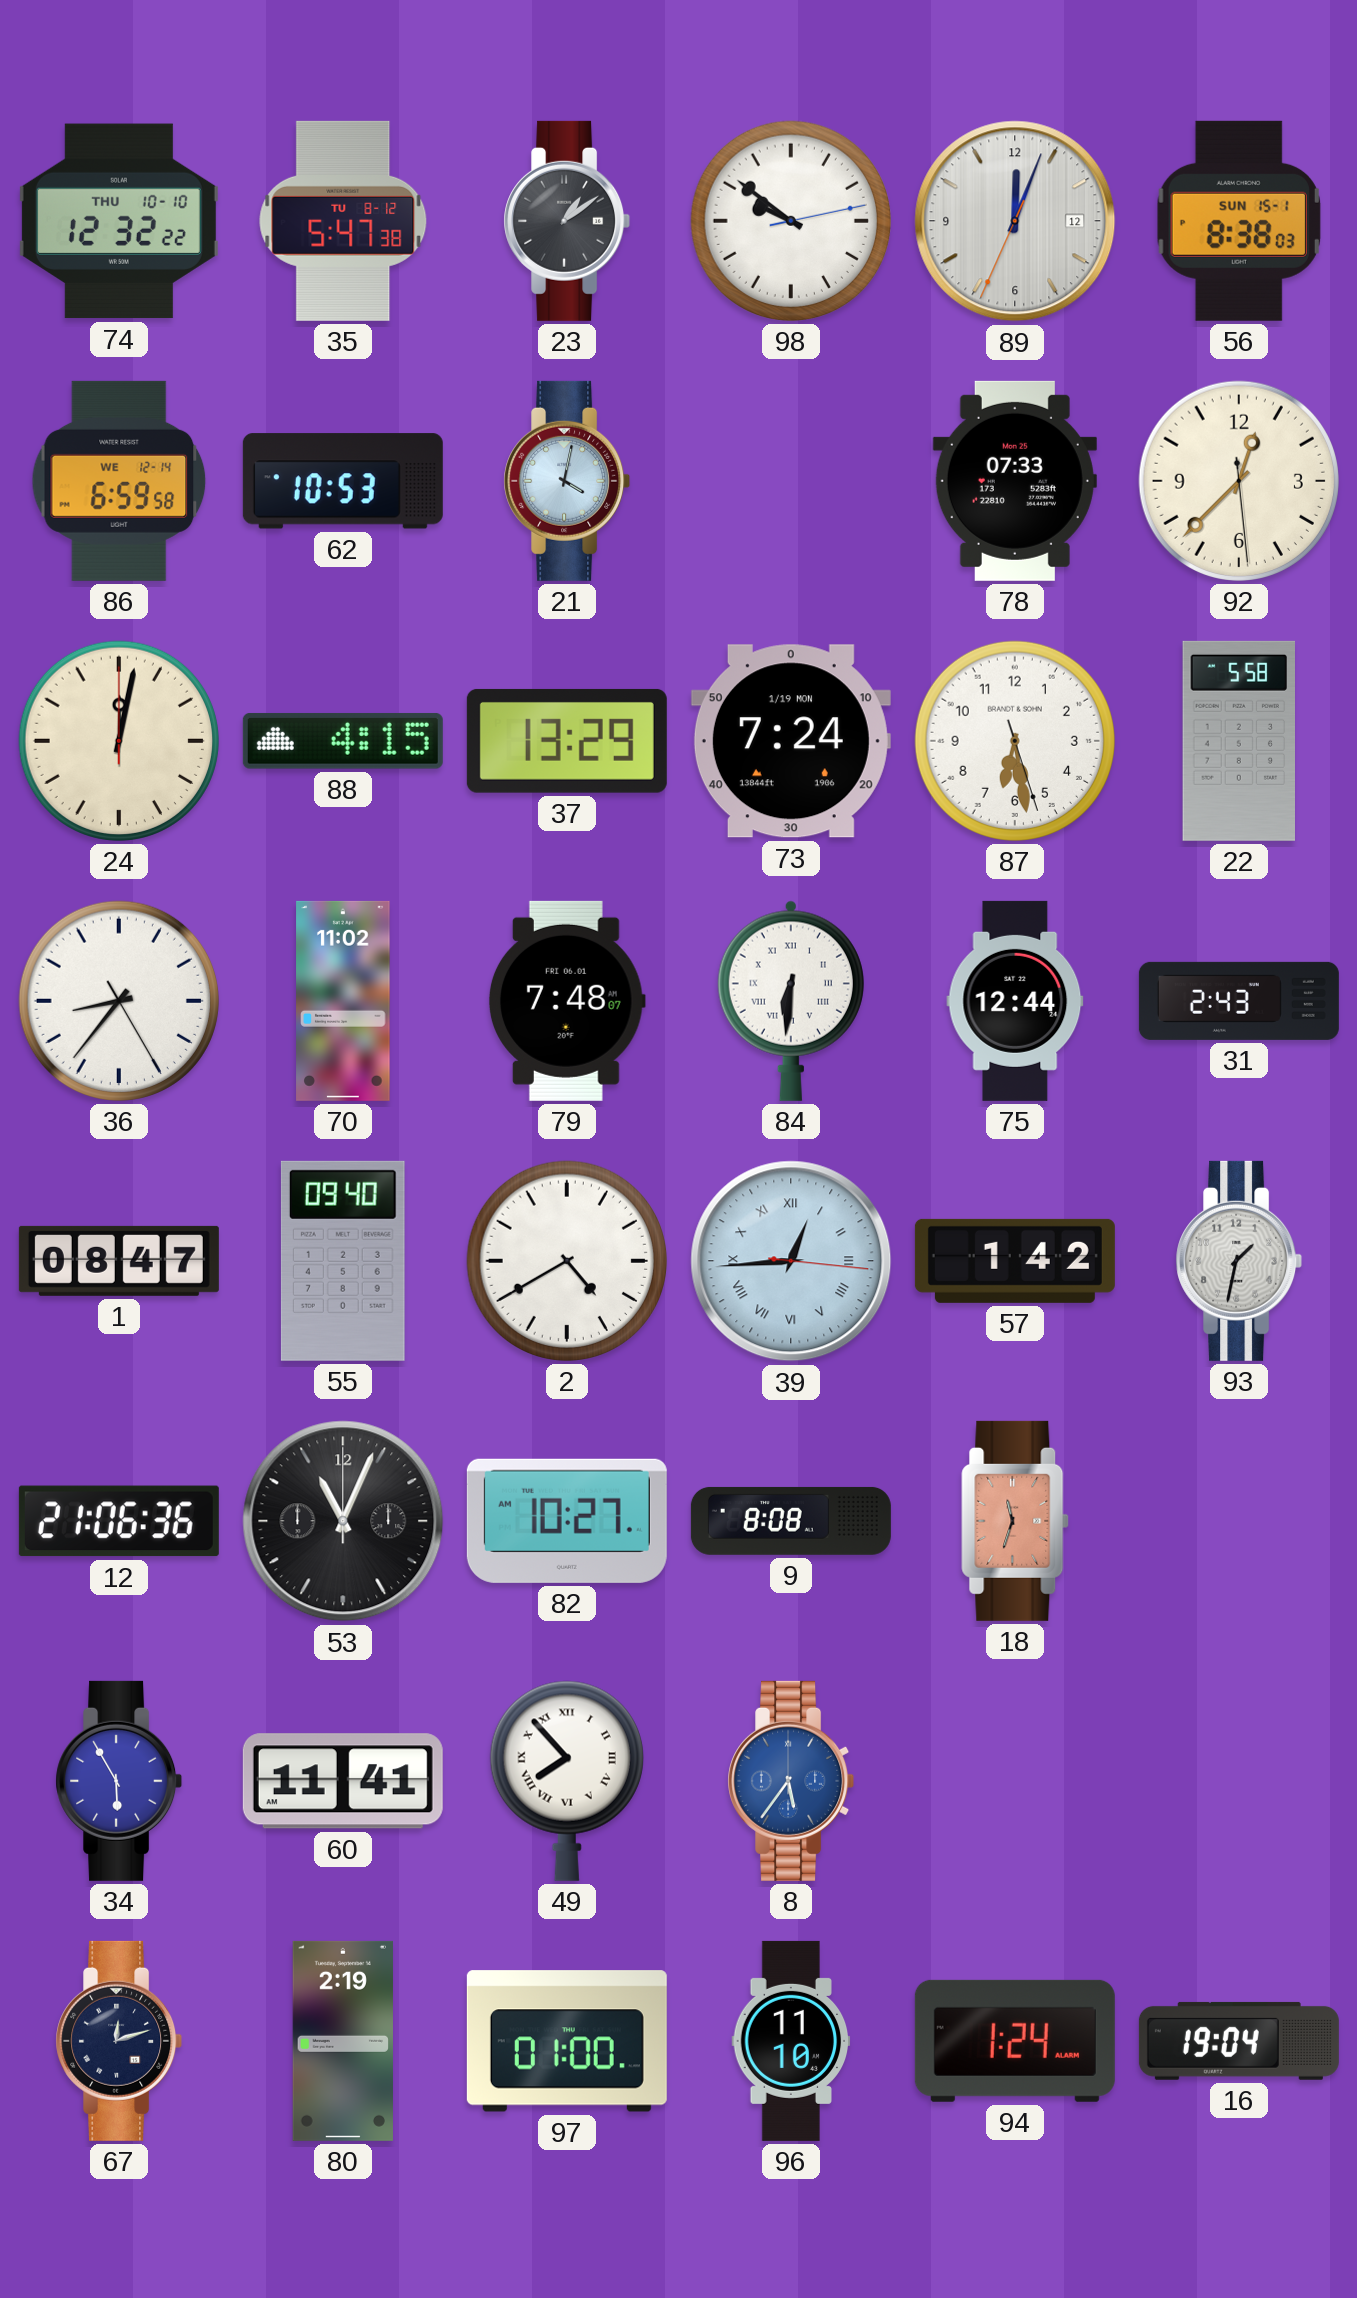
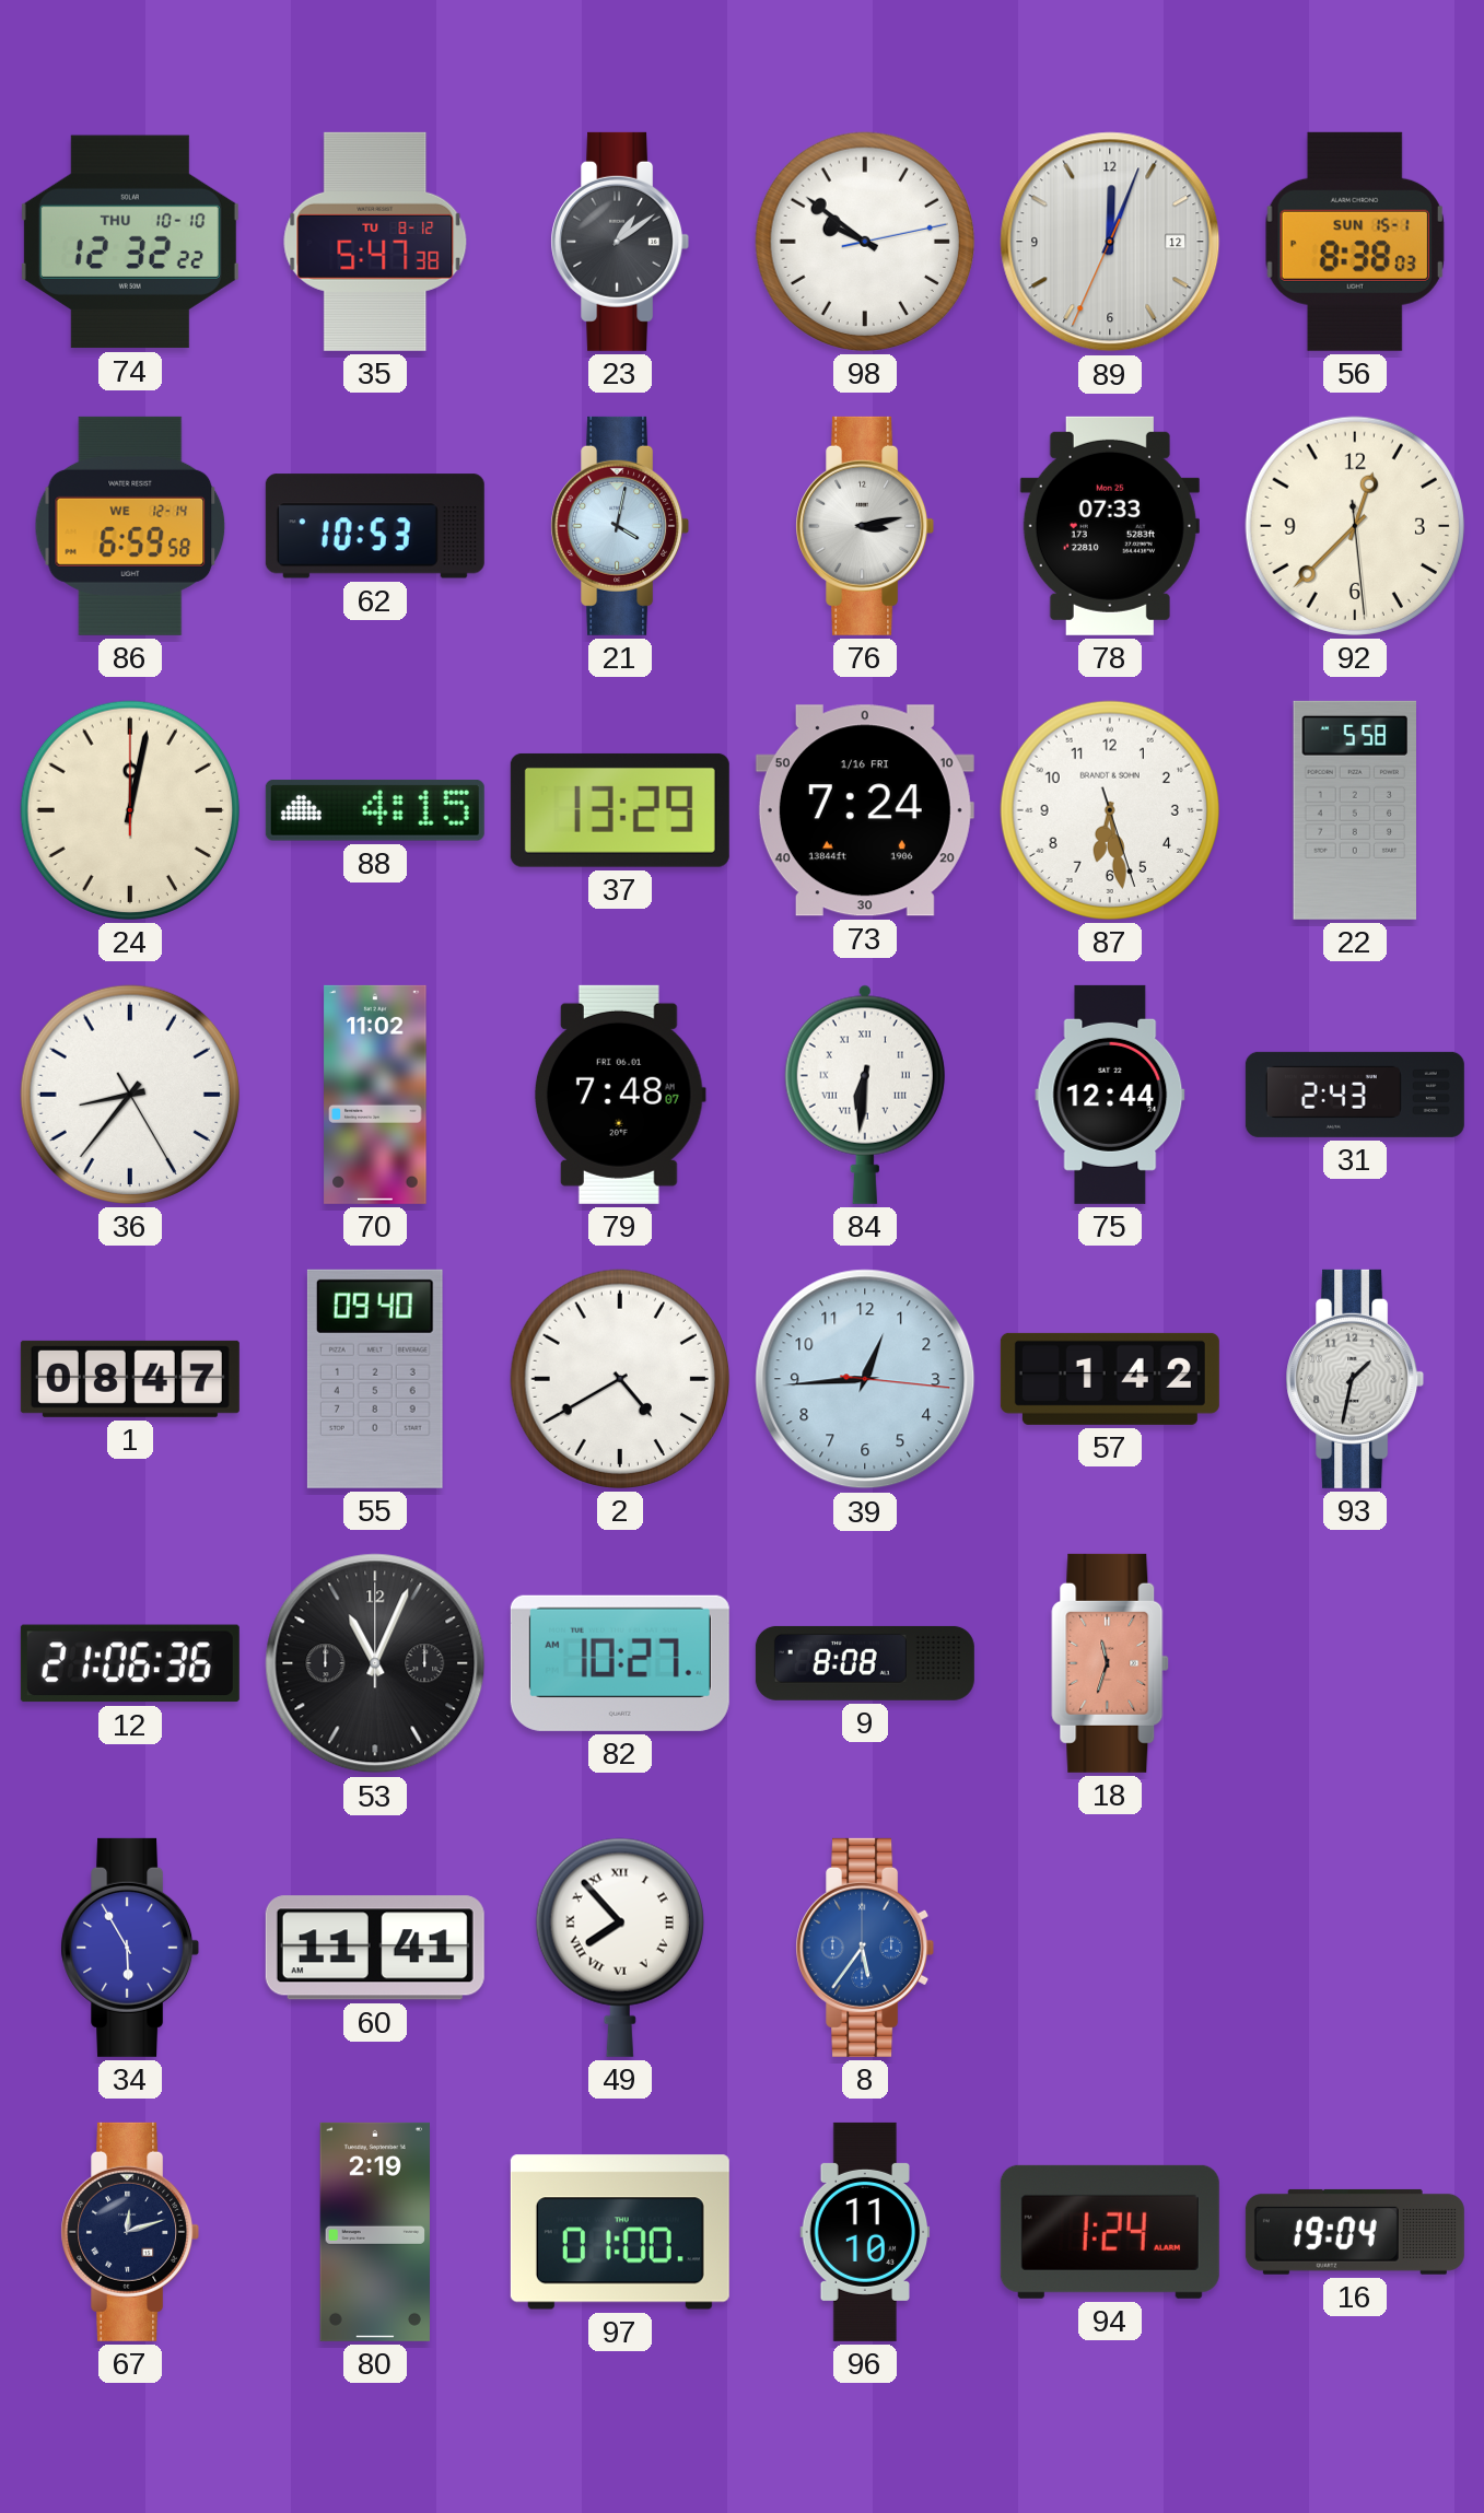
76: none -> 3:13 (865, 526)
73 date: 1/19 MON -> 1/16 FRI (865, 810)
39 numerals: Roman -> Arabic (865, 1379)
